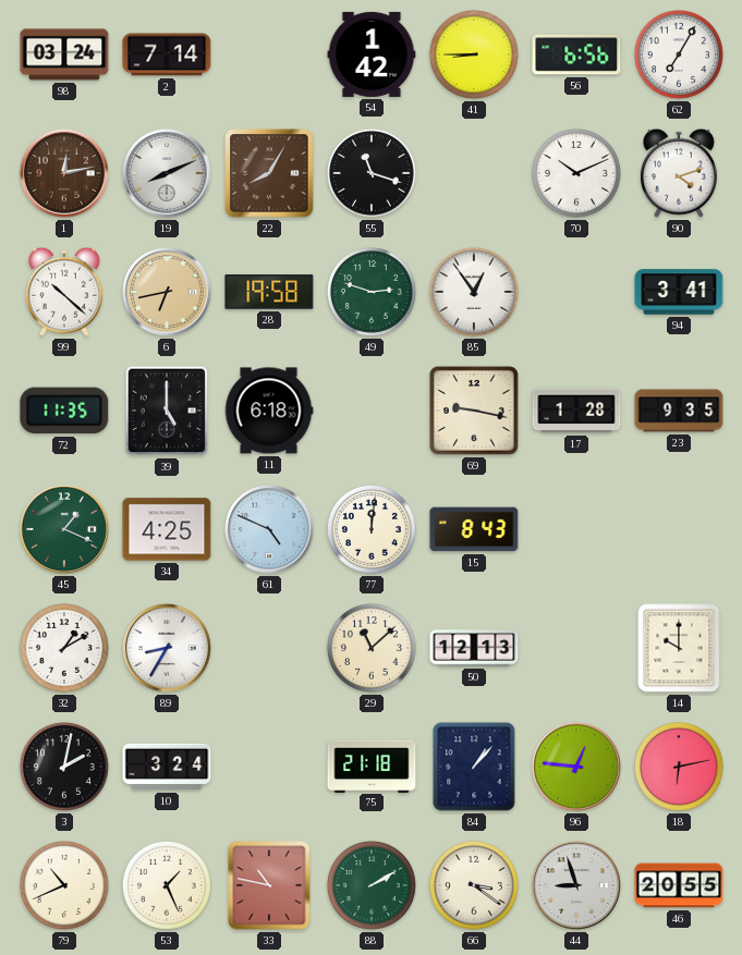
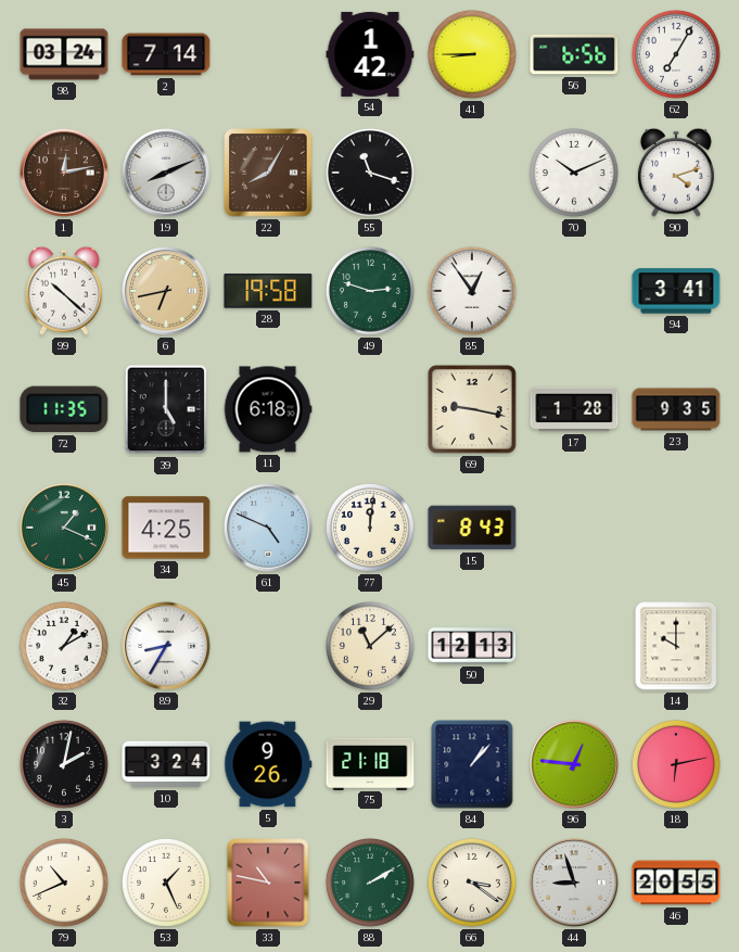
5: none -> 9:26 (268, 764)
